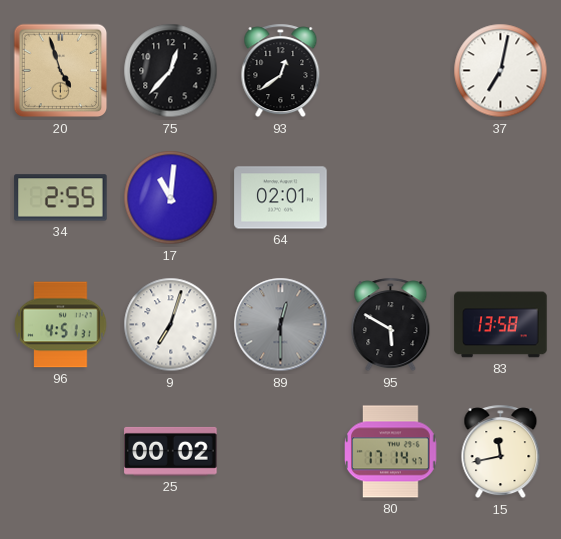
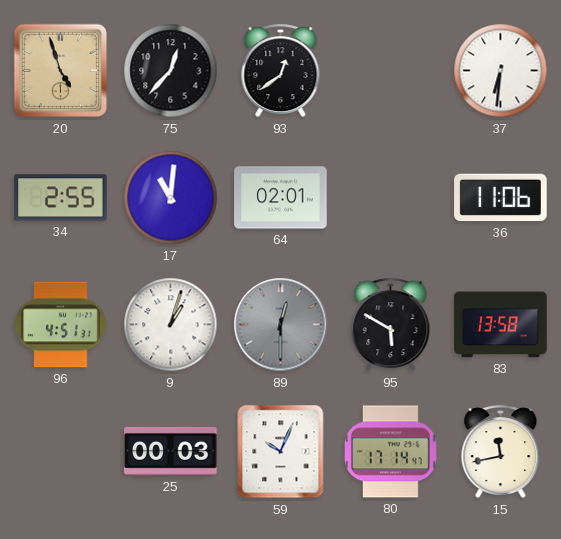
37: 7:02 -> 6:31 (501, 71)
36: none -> 11:06 (501, 198)
9: 7:03 -> 1:03 (171, 325)
25: 00:02 -> 00:03 (171, 451)
59: none -> 10:04 (281, 452)
